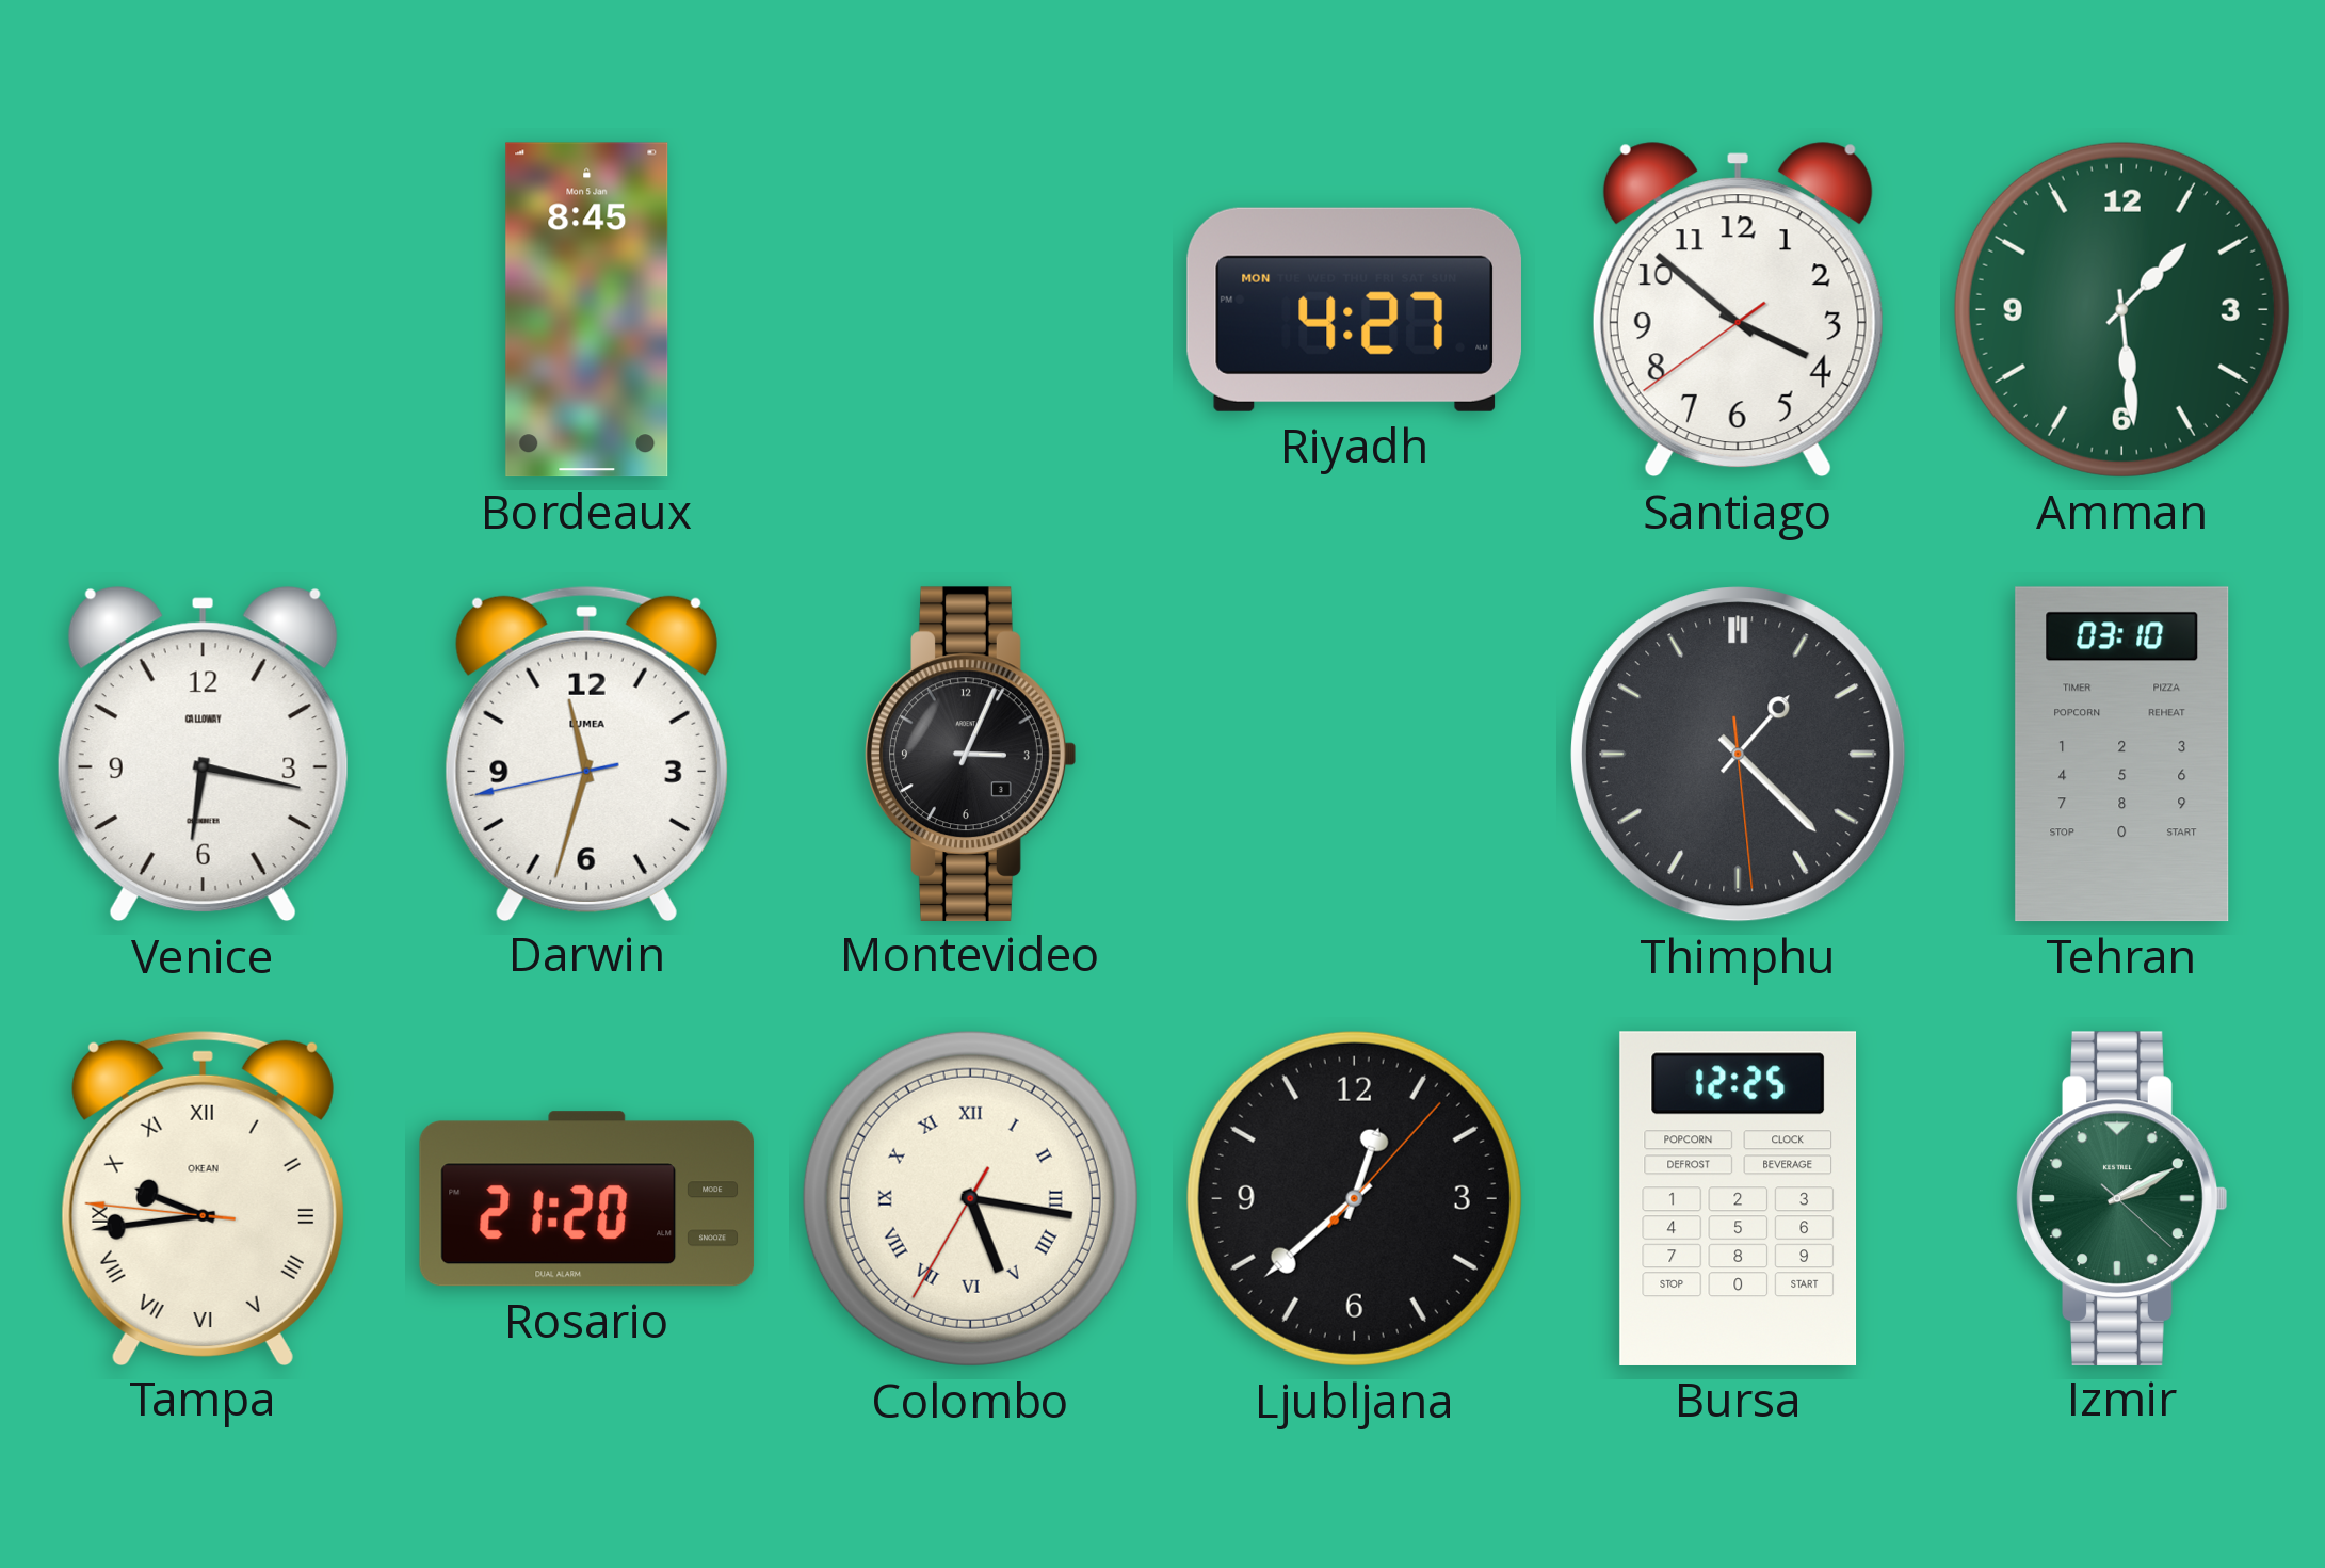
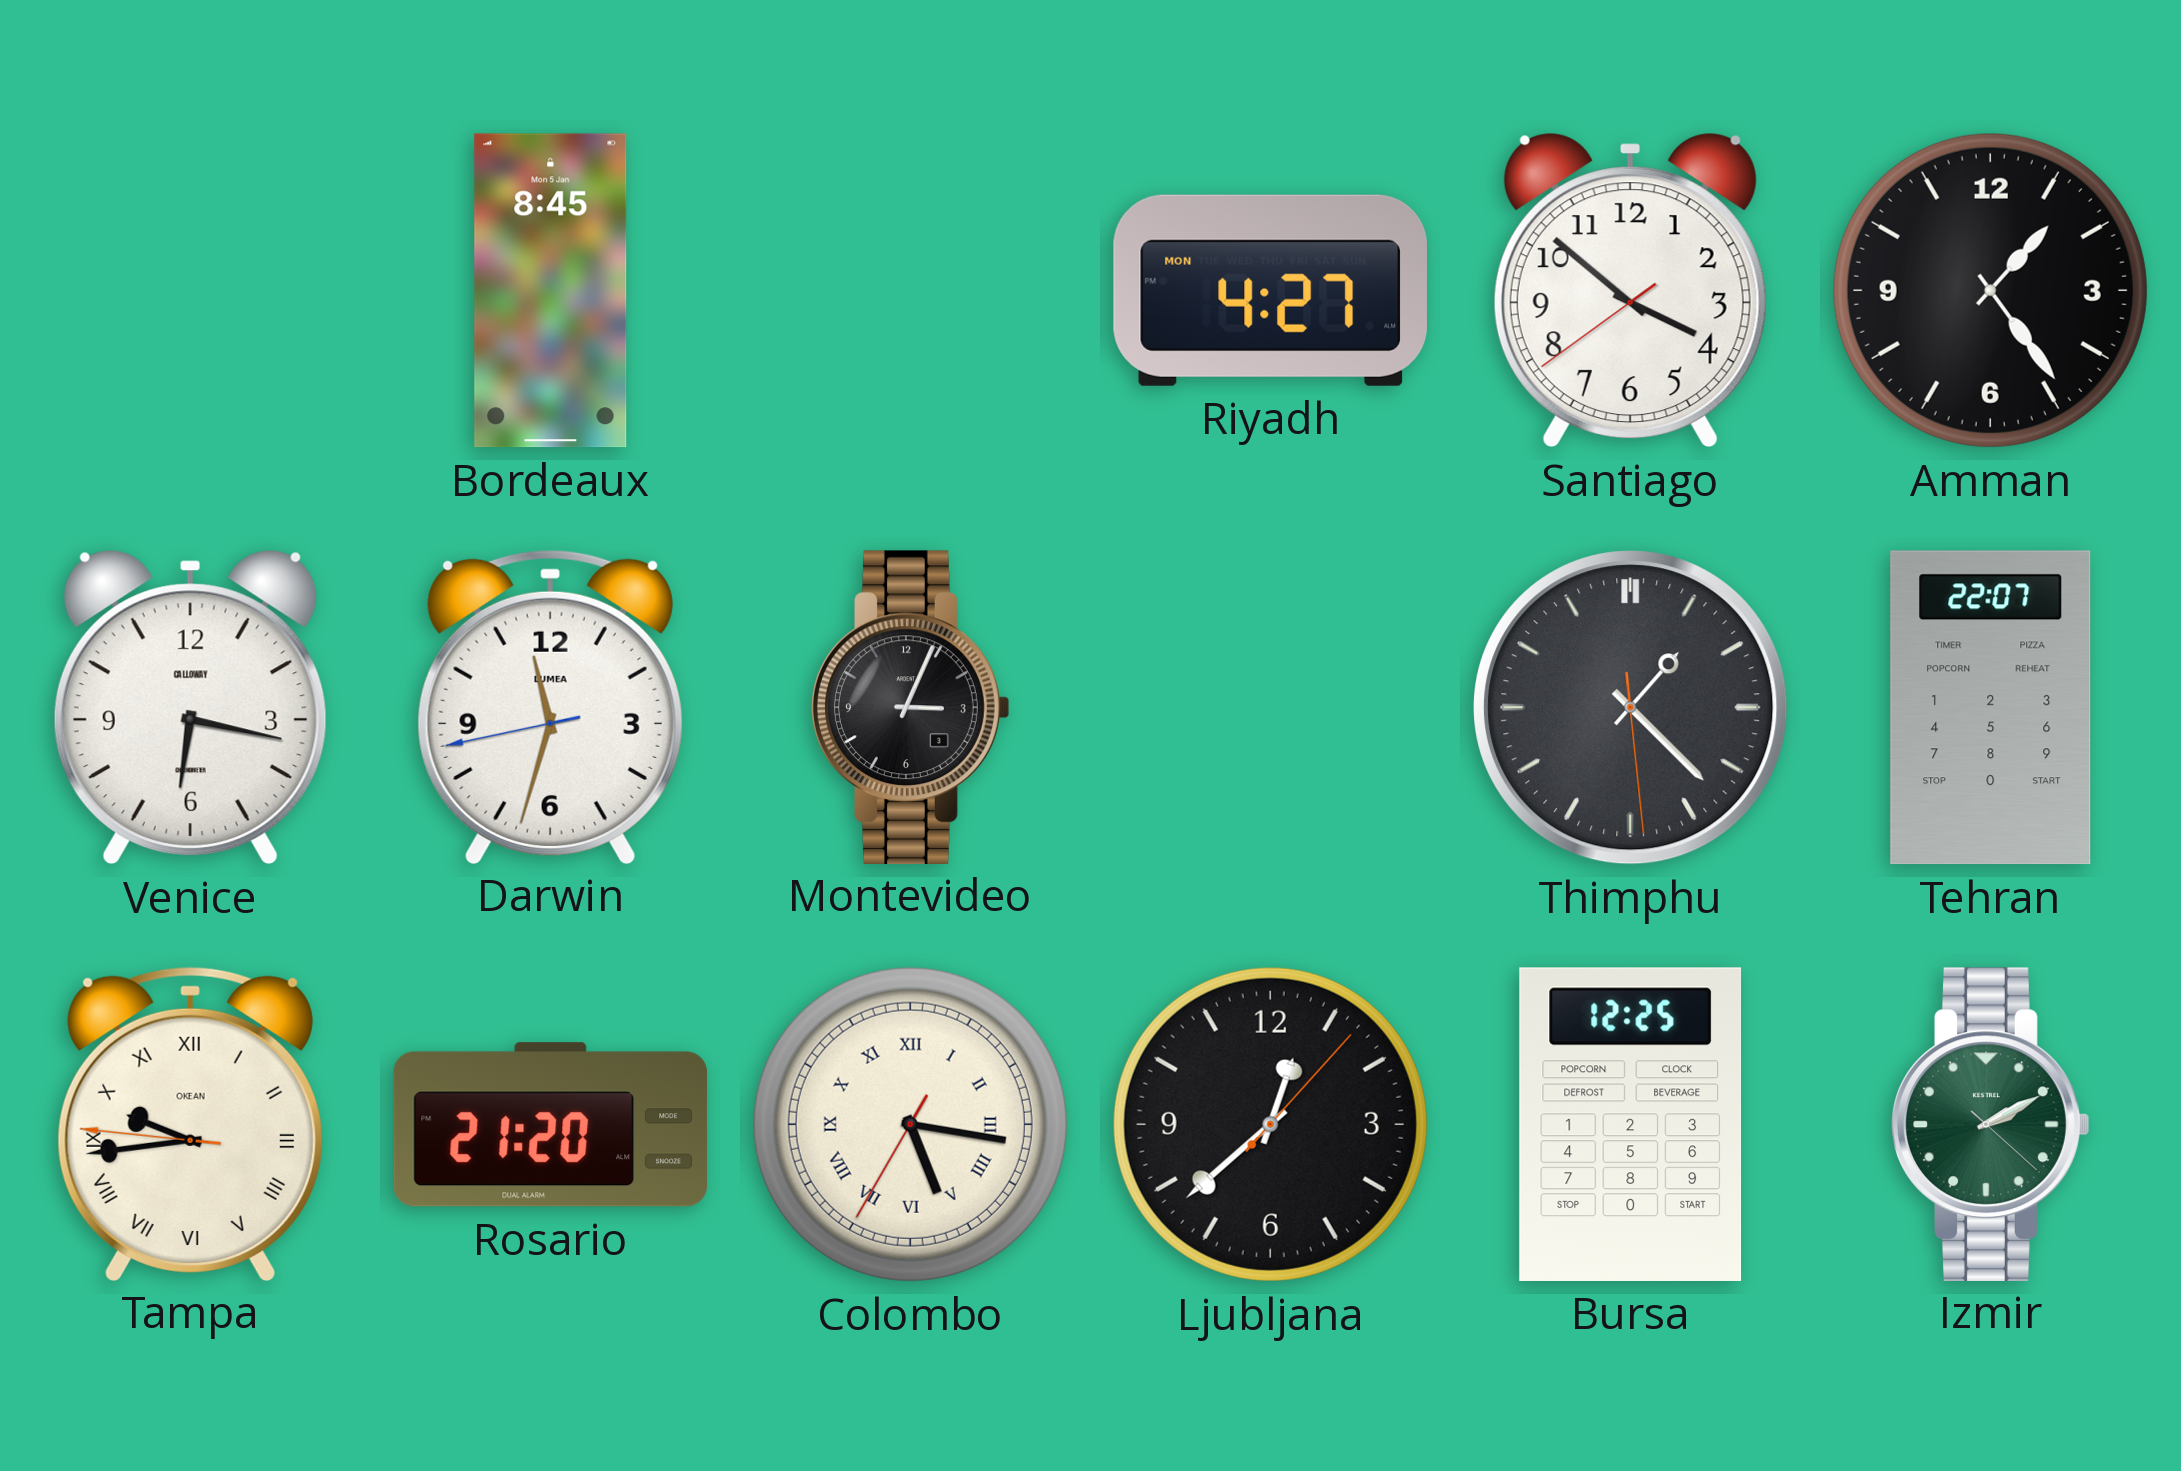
Amman: 1:29 -> 1:24 (1990, 290)
Amman dial: green -> black (1990, 290)
Tehran: 03:10 -> 22:07 (1991, 708)
